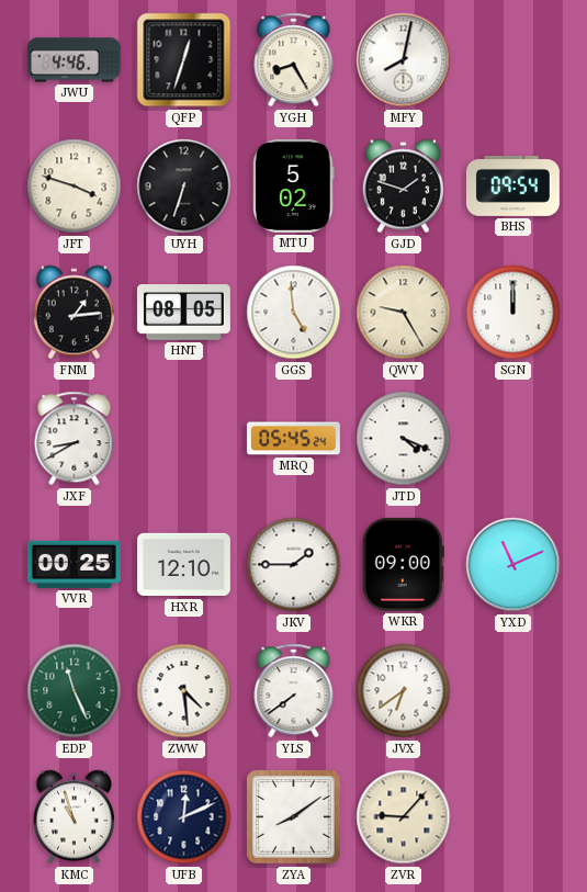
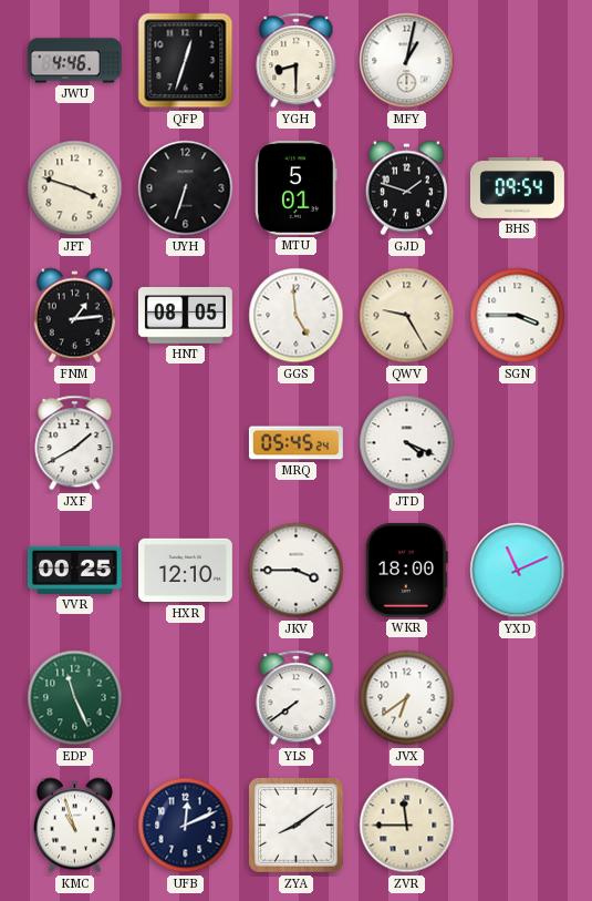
YGH: 8:25 -> 8:30 (297, 61)
MFY: 8:02 -> 1:02 (407, 61)
MTU: 5:02 -> 5:01 (297, 187)
SGN: 12:00 -> 3:45 (518, 316)
JXF: 8:40 -> 1:40 (75, 443)
JKV: 1:45 -> 3:45 (297, 571)
WKR: 09:00 -> 18:00 (406, 570)
ZWW: 4:29 -> none (184, 691)
ZVR: 9:07 -> 11:45 (407, 826)
